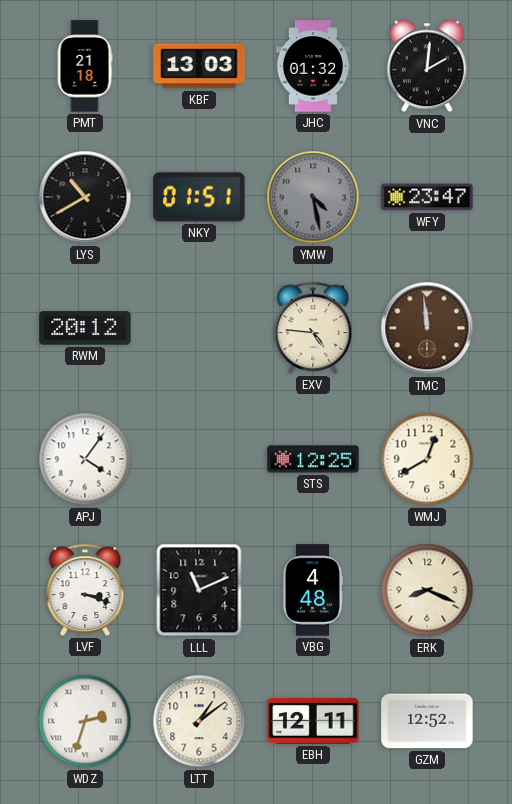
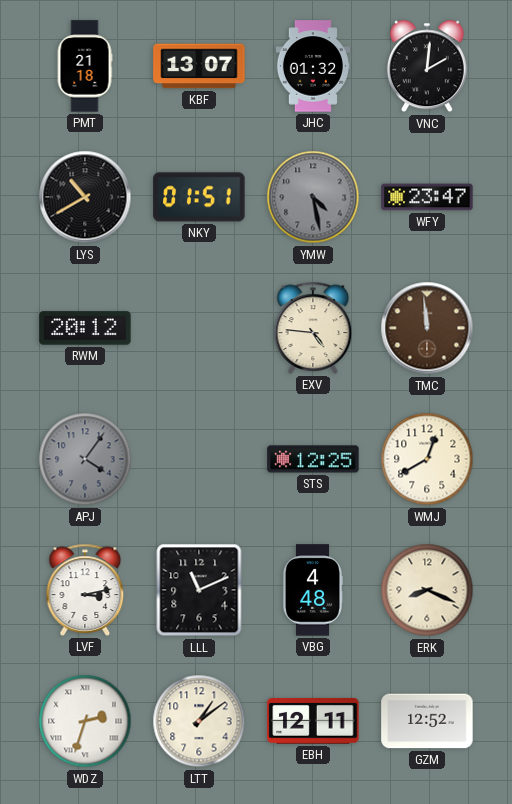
KBF: 13:03 -> 13:07 (199, 66)
APJ dial: white -> grey (85, 459)
LVF: 3:18 -> 3:13 (85, 590)
